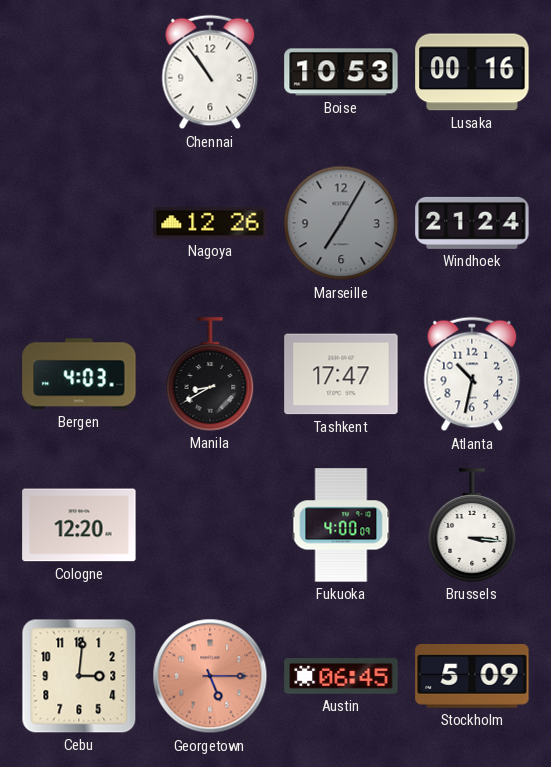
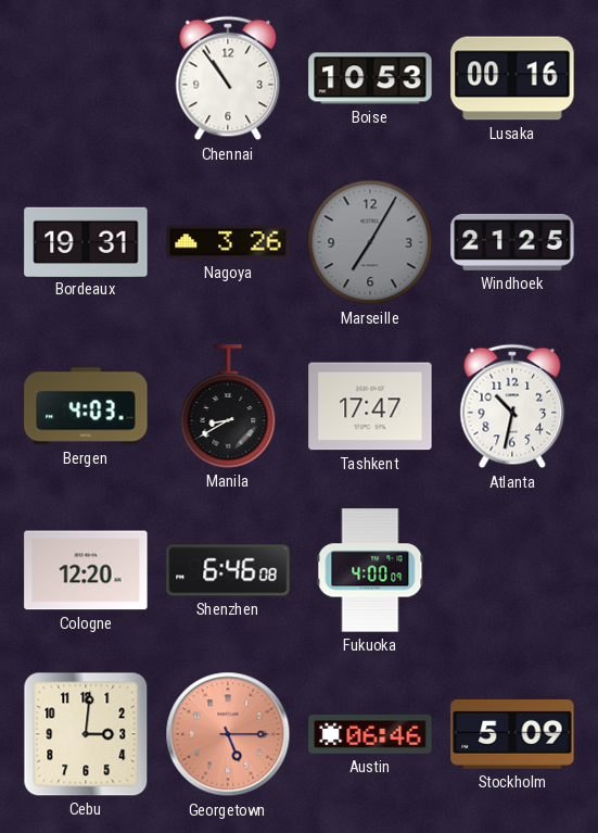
Bordeaux: none -> 19:31 (86, 241)
Nagoya: 12:26 -> 3:26 (228, 242)
Windhoek: 21:24 -> 21:25 (512, 242)
Shenzhen: none -> 6:46 (228, 570)
Brussels: 3:16 -> none (472, 525)
Austin: 06:45 -> 06:46 (370, 735)
